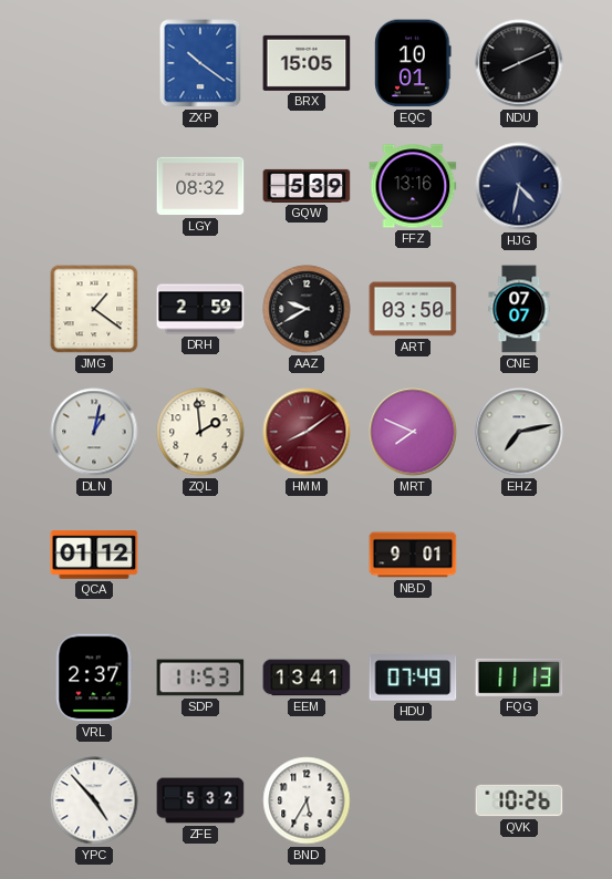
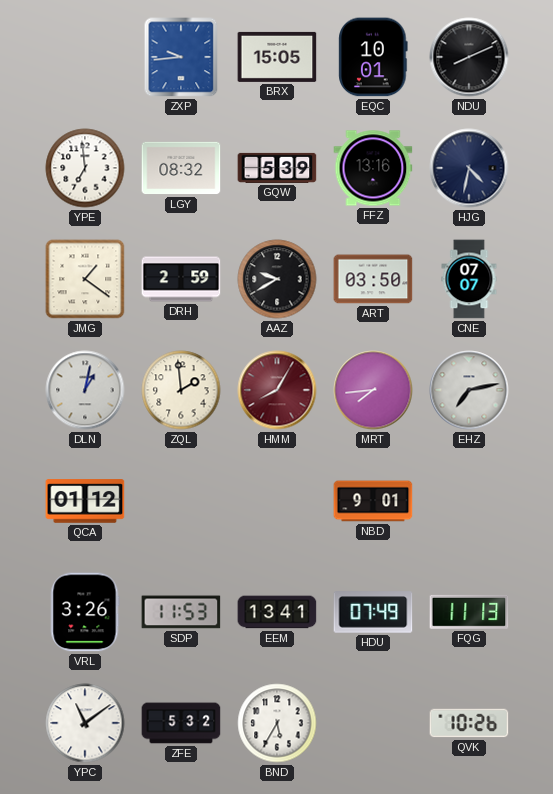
ZXP: 10:21 -> 9:44 (181, 57)
YPE: none -> 6:59 (85, 168)
HMM: 8:09 -> 8:05 (277, 390)
MRT: 7:49 -> 7:44 (373, 390)
VRL: 2:37 -> 3:26 (85, 612)
YPC: 4:53 -> 11:09 (85, 723)
